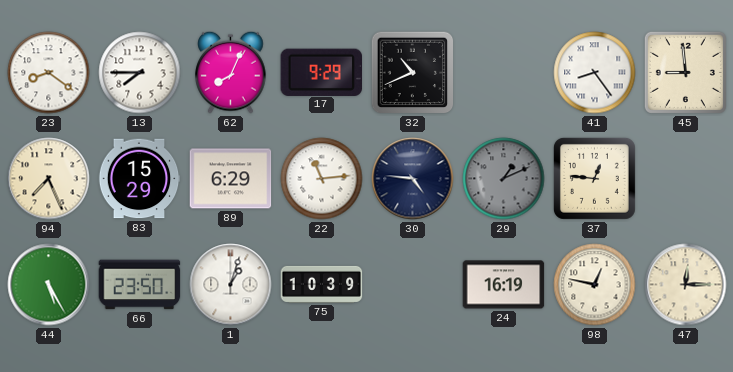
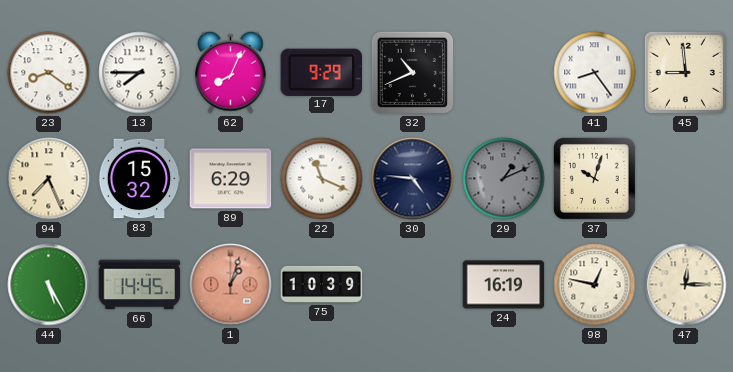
83: 15:29 -> 15:32 (139, 179)
22: 11:14 -> 11:19 (322, 179)
37: 12:46 -> 10:03 (594, 178)
66: 23:50 -> 14:45 (140, 285)
1 dial: white -> salmon (231, 285)
